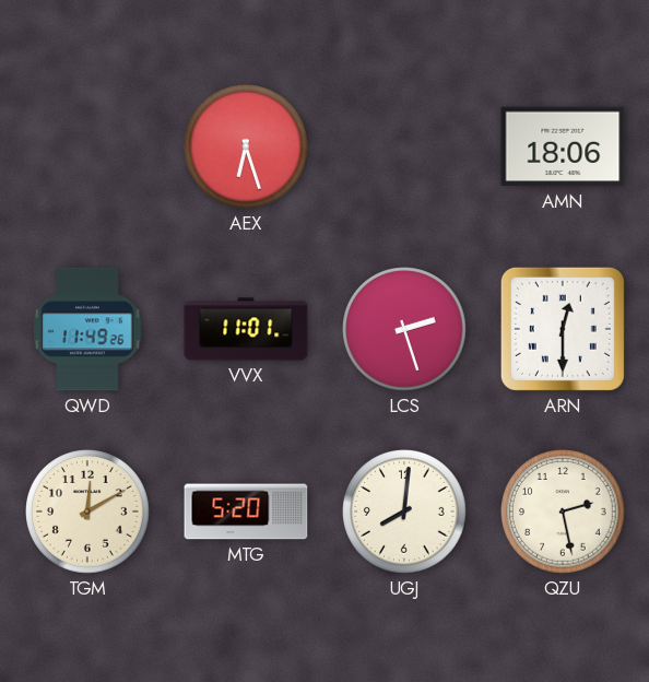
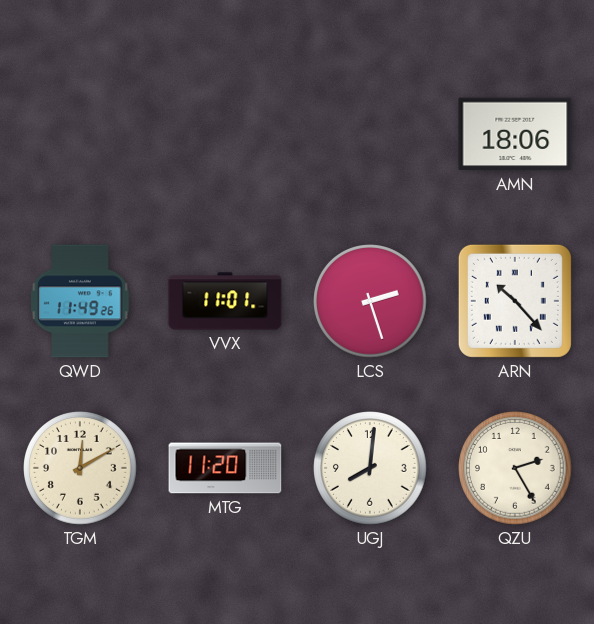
AEX: 6:27 -> none (246, 146)
ARN: 12:30 -> 10:23 (515, 301)
MTG: 5:20 -> 11:20 (225, 468)
QZU: 2:28 -> 2:25 (515, 468)
